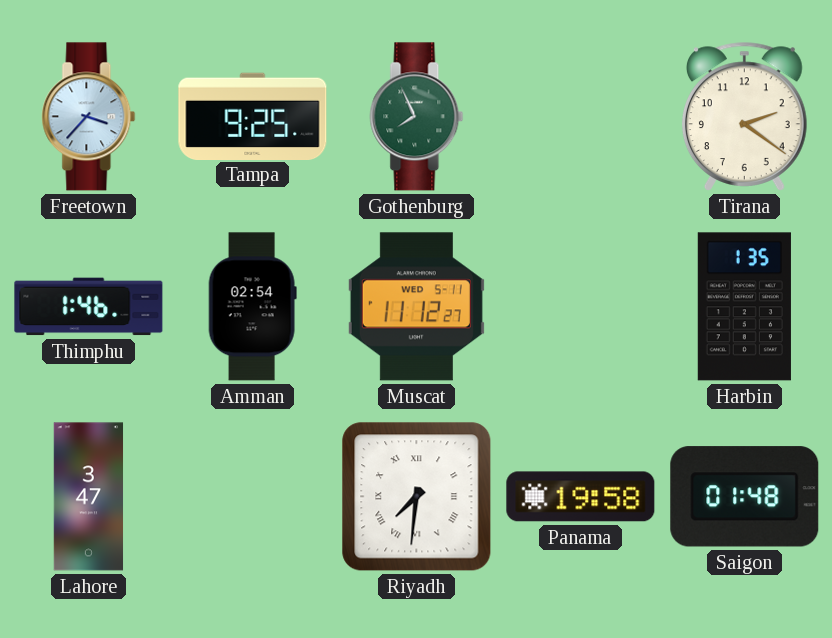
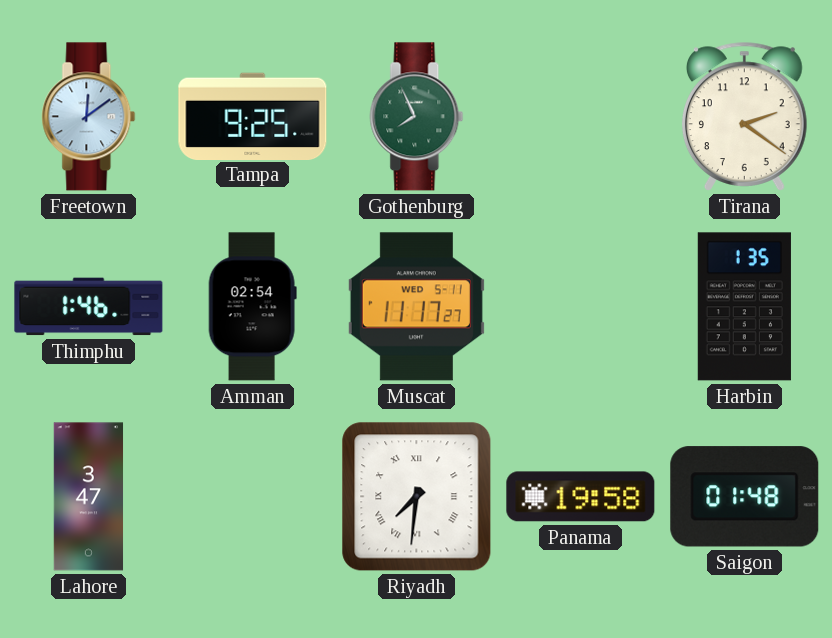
Freetown: 3:37 -> 12:09 (89, 117)
Muscat: 11:12 -> 11:17 (416, 307)
